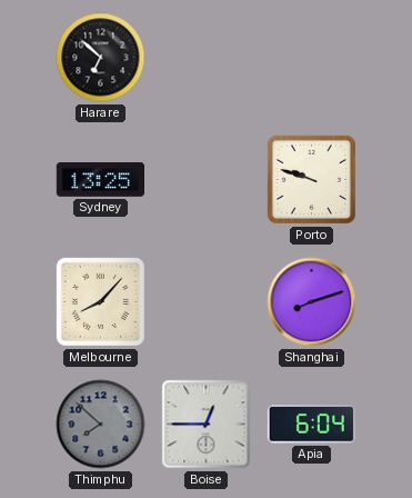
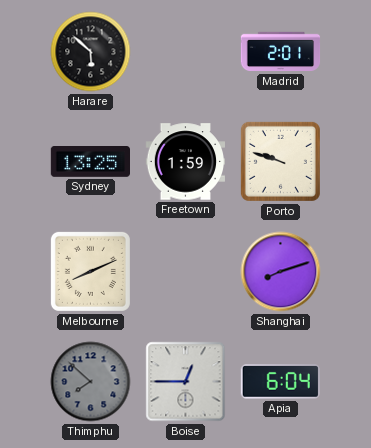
Harare: 6:52 -> 5:52 (91, 52)
Madrid: none -> 2:01 (281, 52)
Freetown: none -> 1:59 (185, 162)
Melbourne: 8:07 -> 8:11 (90, 271)
